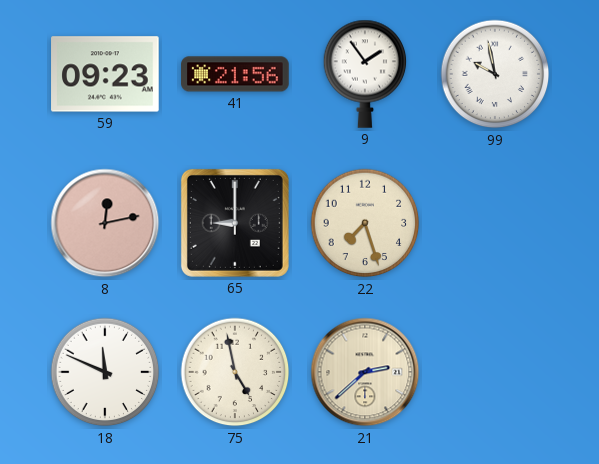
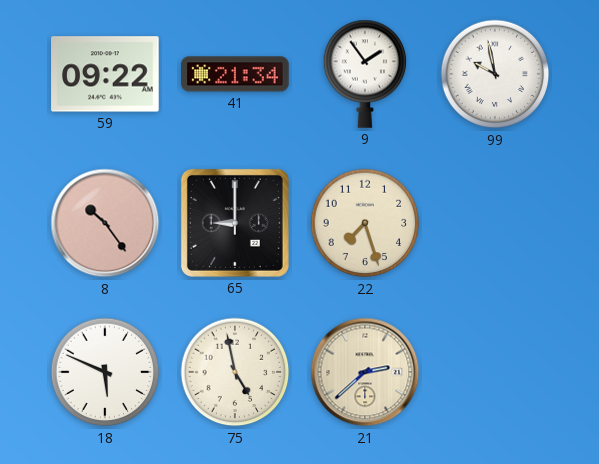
59: 09:23 -> 09:22 (105, 74)
41: 21:56 -> 21:34 (235, 74)
8: 12:13 -> 10:24 (105, 223)
18: 11:49 -> 5:49 (105, 372)
